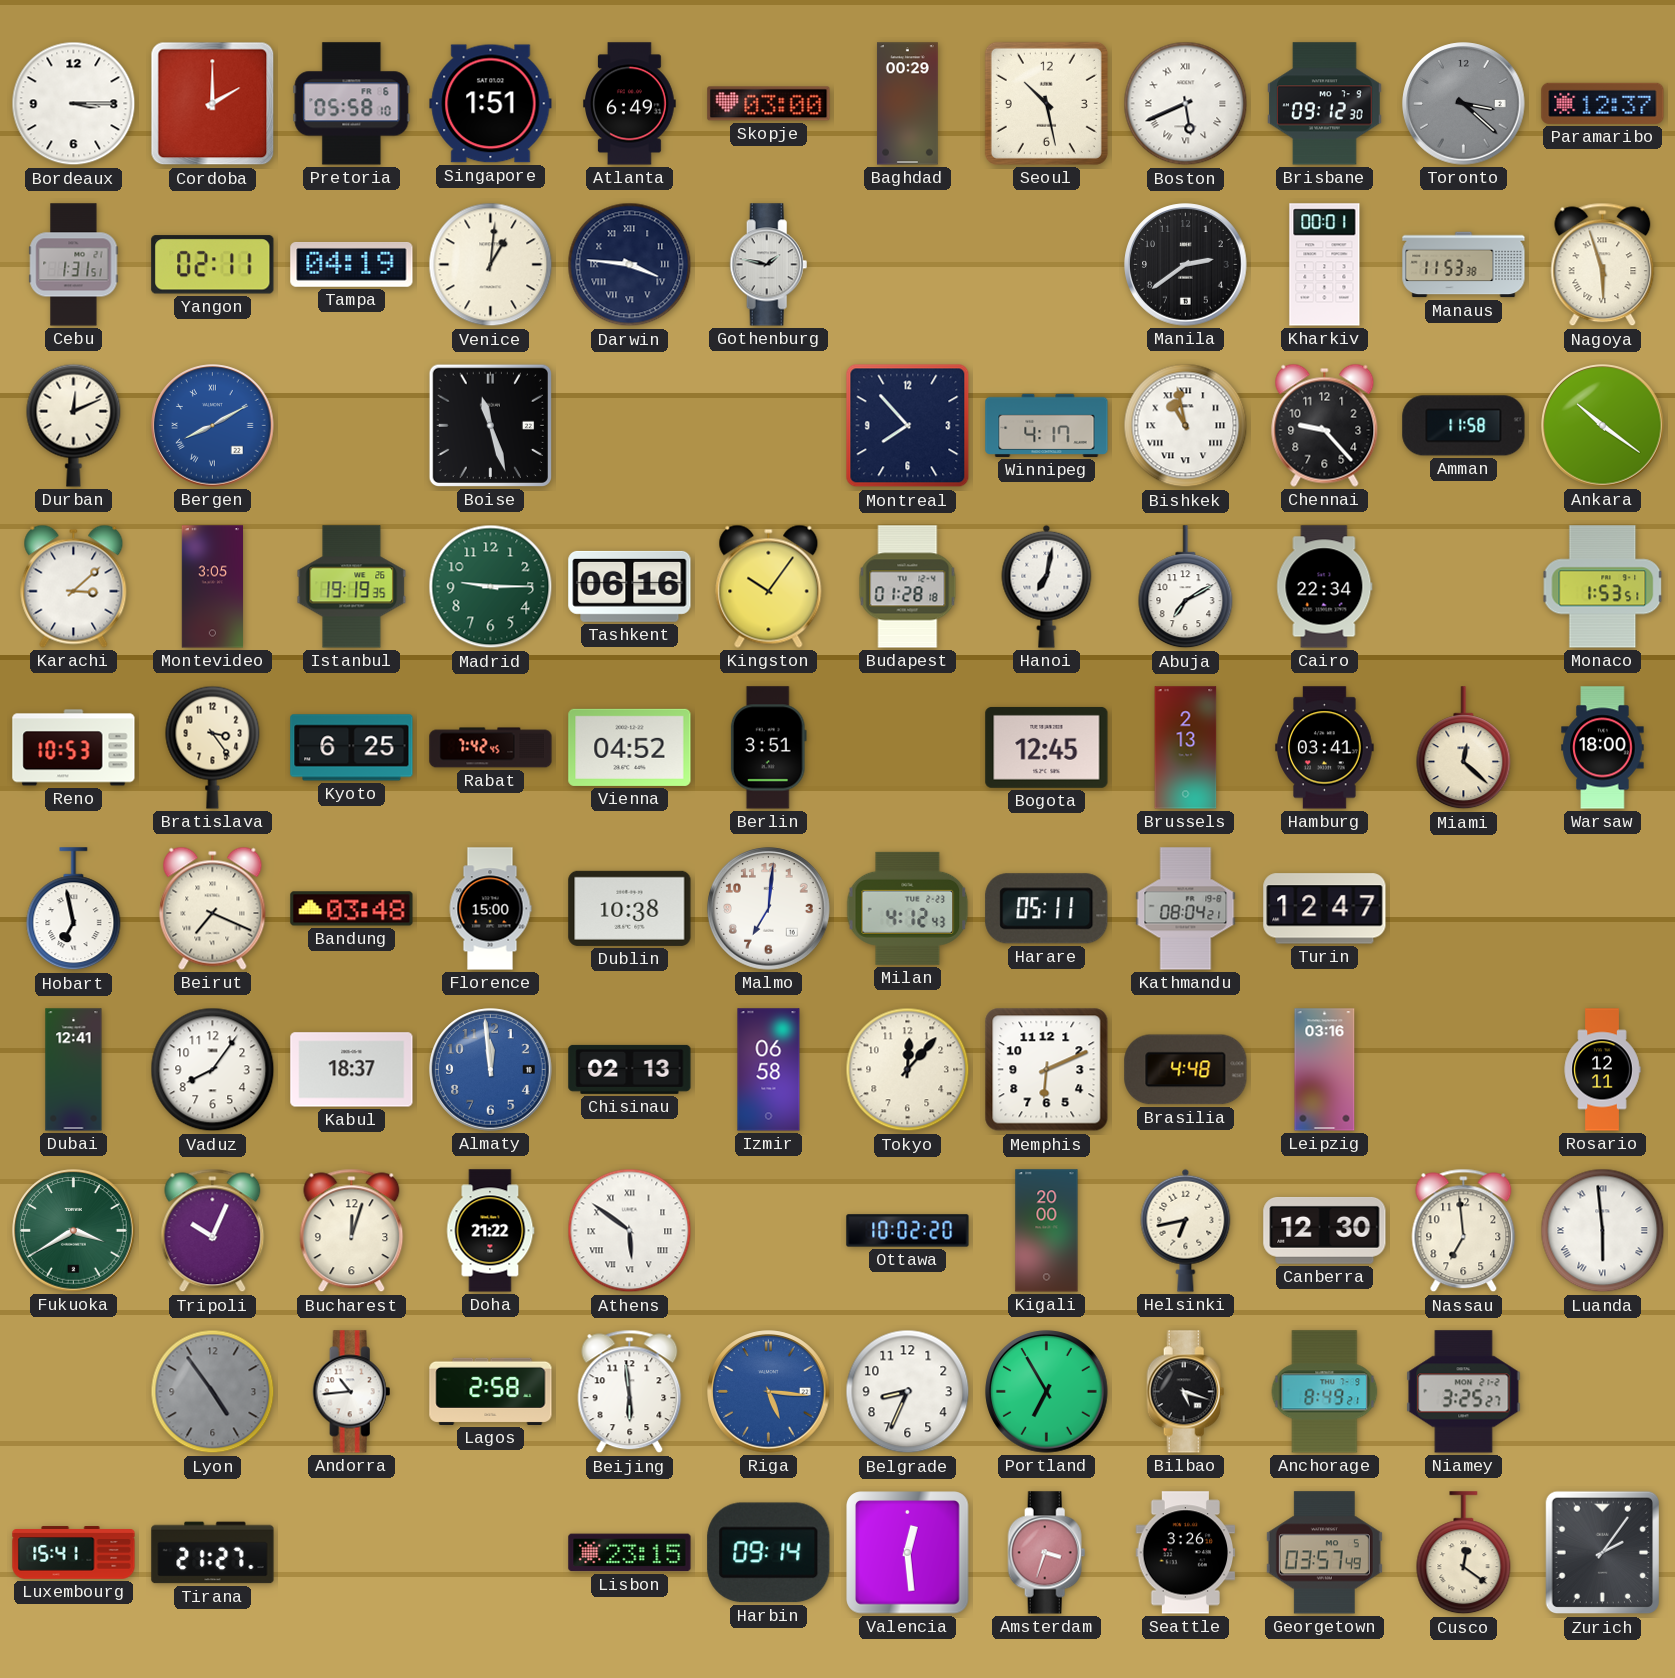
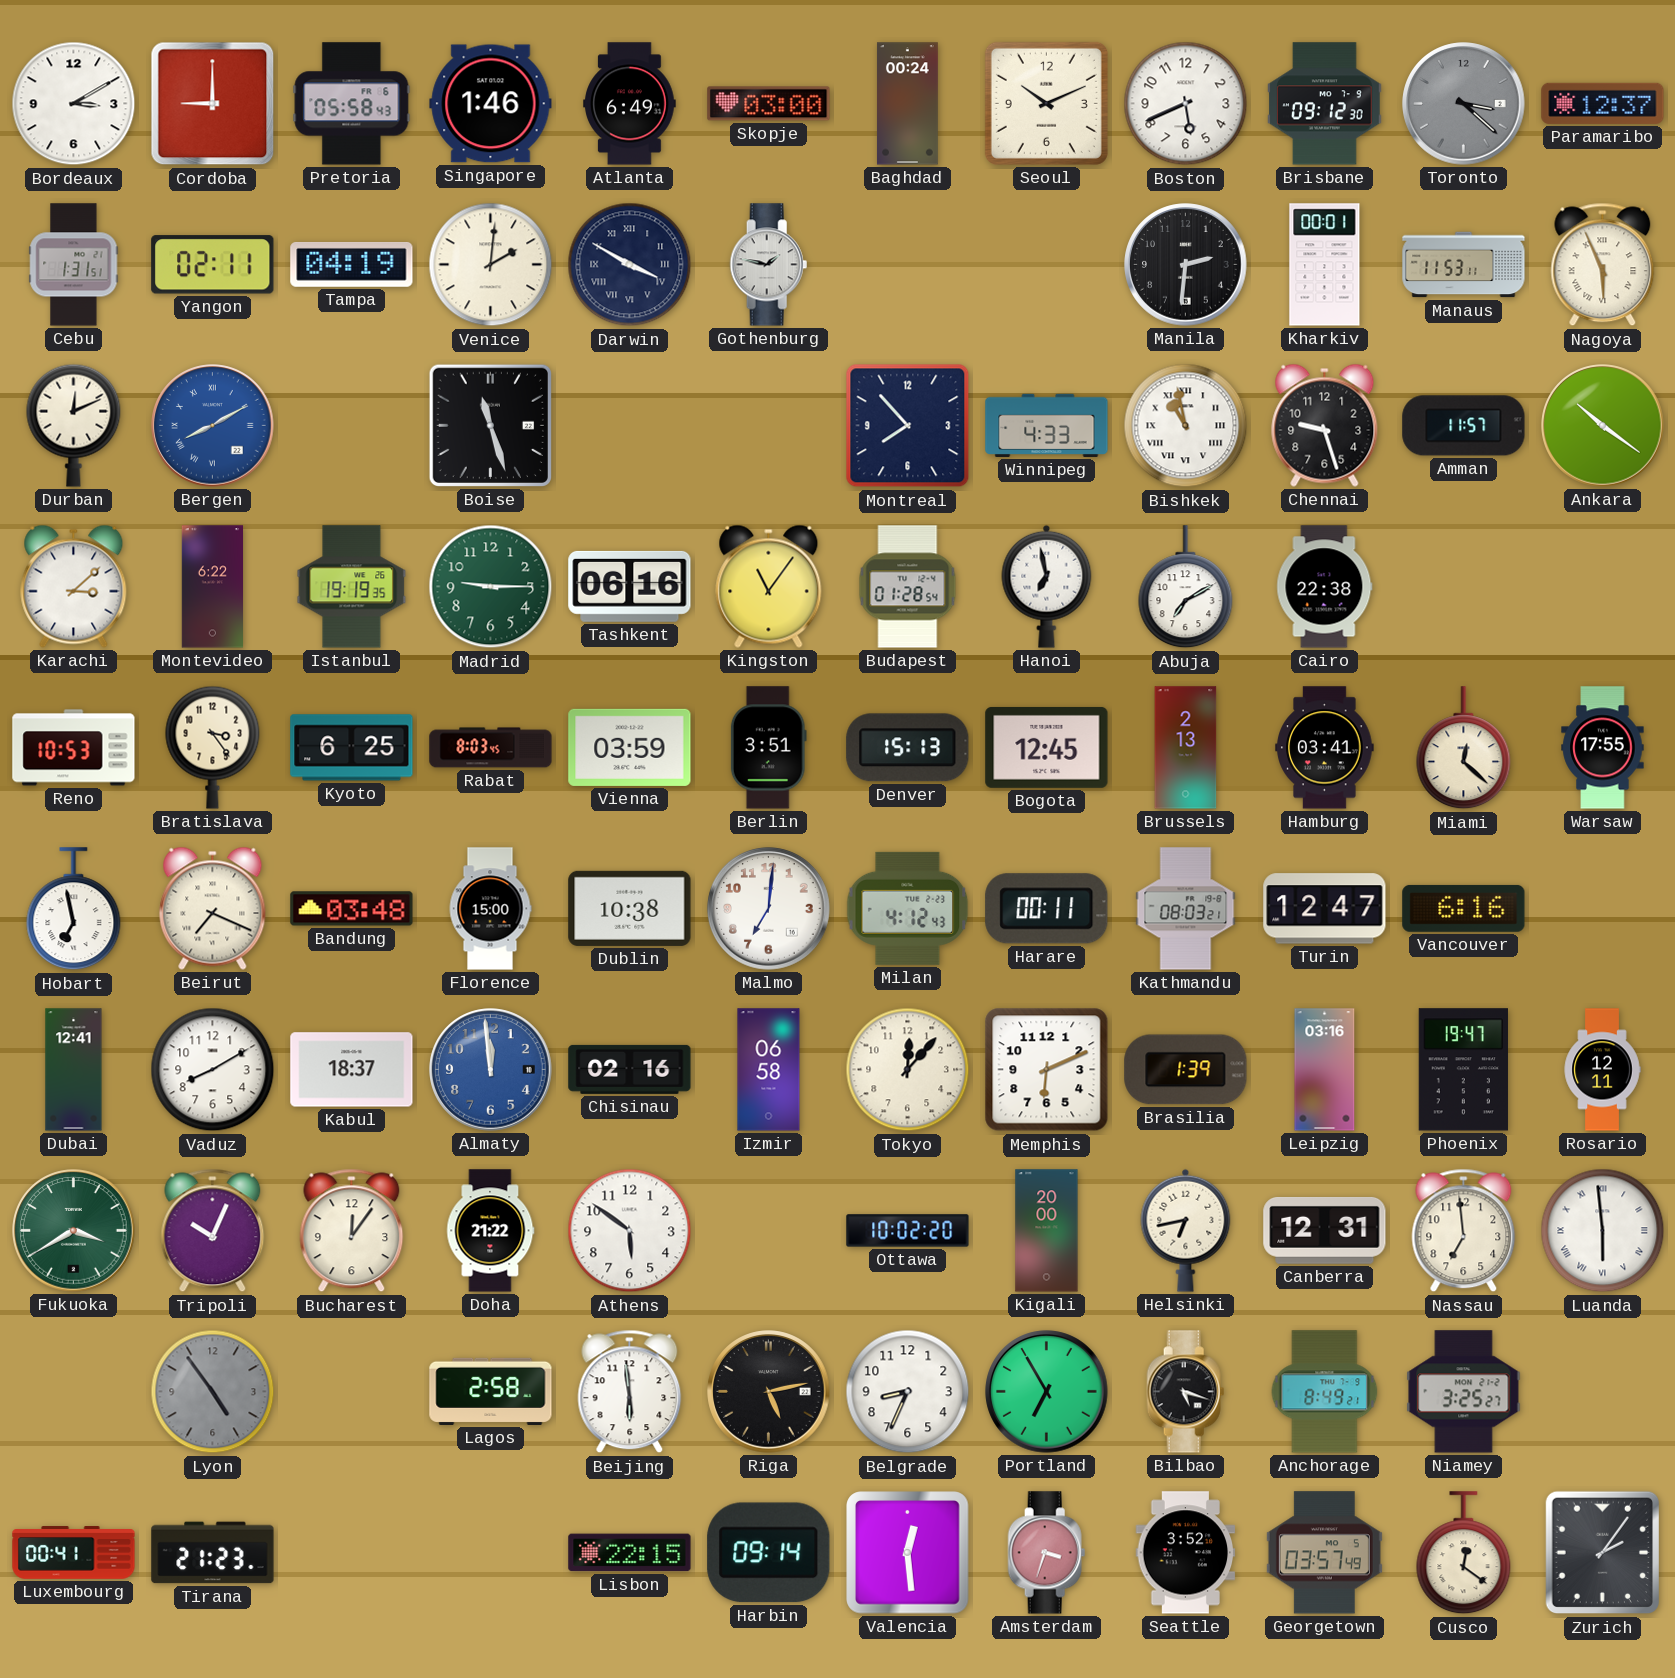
Bordeaux: 3:15 -> 3:10 (74, 104)
Cordoba: 2:00 -> 9:00 (213, 104)
Pretoria: 05:58:10 -> 05:58:43 (352, 104)
Singapore: 1:51 -> 1:46 (491, 104)
Baghdad: 00:29 -> 00:24 (908, 104)
Seoul: 10:28 -> 10:11 (1046, 103)
Boston numerals: Roman -> Arabic (1186, 104)
Venice: 1:01 -> 2:01 (491, 265)
Darwin: 3:46 -> 3:50 (630, 265)
Manila: 2:39 -> 2:31 (1186, 265)
Manaus: 11:53:38 -> 11:53:11 (1464, 265)
Nagoya: 5:57 -> 5:56 (1603, 265)
Winnipeg: 4:17 -> 4:33 (1047, 425)
Chennai: 9:23 -> 9:27 (1325, 425)
Amman: 11:58 -> 11:57 (1464, 426)
Montevideo: 3:05 -> 6:22 (213, 587)
Kingston: 10:06 -> 11:06 (769, 586)
Budapest: 01:28:18 -> 01:28:54 (908, 587)
Hanoi: 7:02 -> 6:58 (1047, 586)
Cairo: 22:34 -> 22:38 (1325, 587)
Monaco: 1:53 -> none (1603, 587)
Rabat: 7:42 -> 8:03 (491, 748)
Vienna: 04:52 -> 03:59 (630, 747)
Denver: none -> 15:13 (908, 748)
Warsaw: 18:00 -> 17:55 (1603, 748)
Harare: 05:11 -> 00:11 (1047, 909)
Kathmandu: 08:04 -> 08:03 (1186, 909)
Vancouver: none -> 6:16 (1464, 908)
Vaduz: 8:06 -> 8:10 (213, 1070)
Chisinau: 02:13 -> 02:16 (630, 1069)
Brasilia: 4:48 -> 1:39 (1186, 1070)
Phoenix: none -> 19:47 (1463, 1070)
Bucharest: 12:03 -> 12:06 (352, 1231)
Athens numerals: Roman -> Arabic (630, 1231)
Canberra: 12:30 -> 12:31 (1325, 1230)
Andorra: 10:44 -> none (352, 1392)
Riga: 5:16 -> 5:13 (769, 1392)
Riga dial: blue -> black (769, 1392)
Luxembourg: 15:41 -> 00:41 (74, 1553)
Tirana: 21:27 -> 21:23 (213, 1553)
Lisbon: 23:15 -> 22:15 (630, 1553)
Seattle: 3:26 -> 3:52 (1186, 1553)
